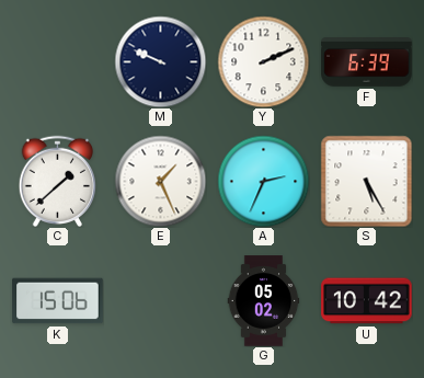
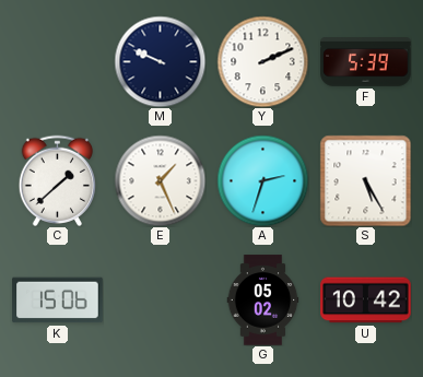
F: 6:39 -> 5:39 (366, 62)
A: 2:34 -> 2:33 (262, 180)
